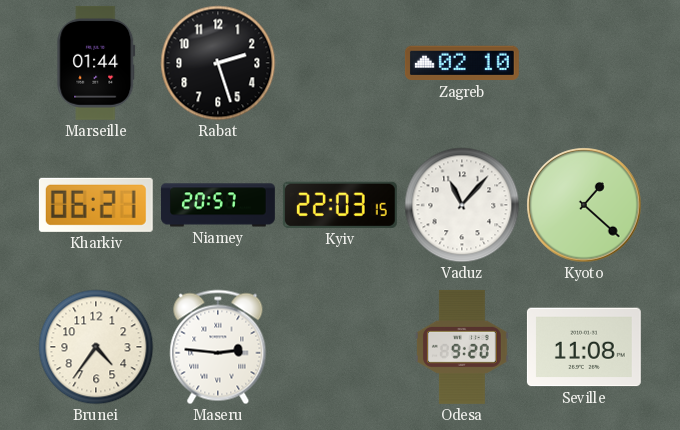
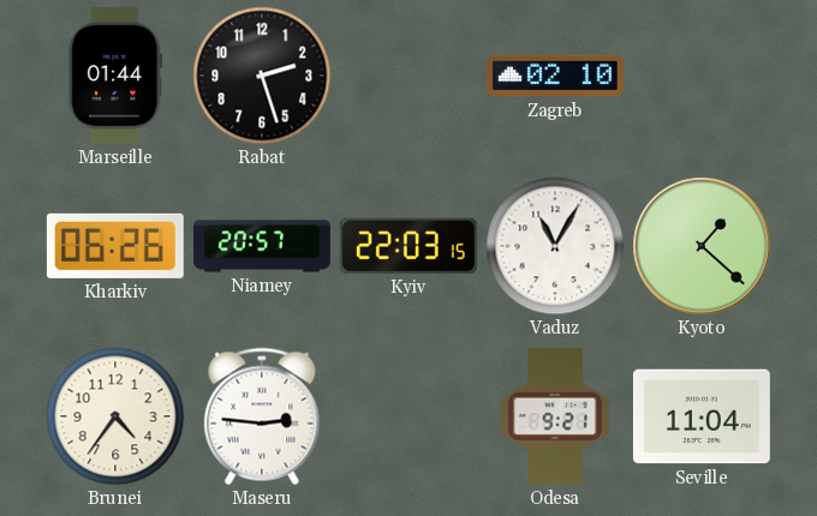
Kharkiv: 06:21 -> 06:26 (115, 246)
Vaduz: 11:07 -> 11:05 (555, 246)
Odesa: 9:20 -> 9:21 (555, 416)
Seville: 11:08 -> 11:04 (702, 416)
